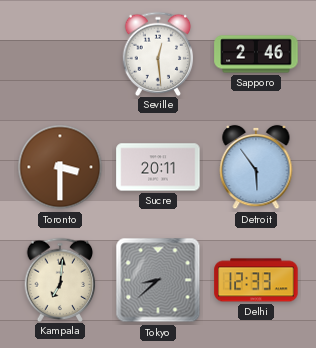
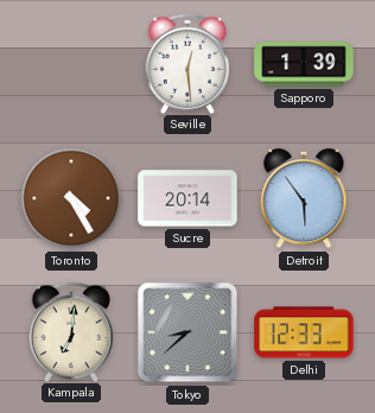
Sapporo: 2:46 -> 1:39 (304, 64)
Toronto: 3:30 -> 4:25 (71, 198)
Sucre: 20:11 -> 20:14 (188, 198)
